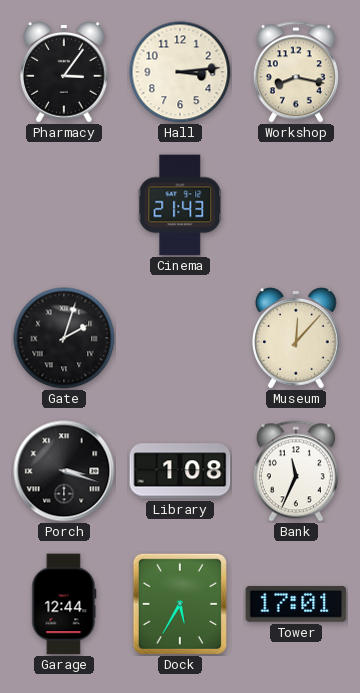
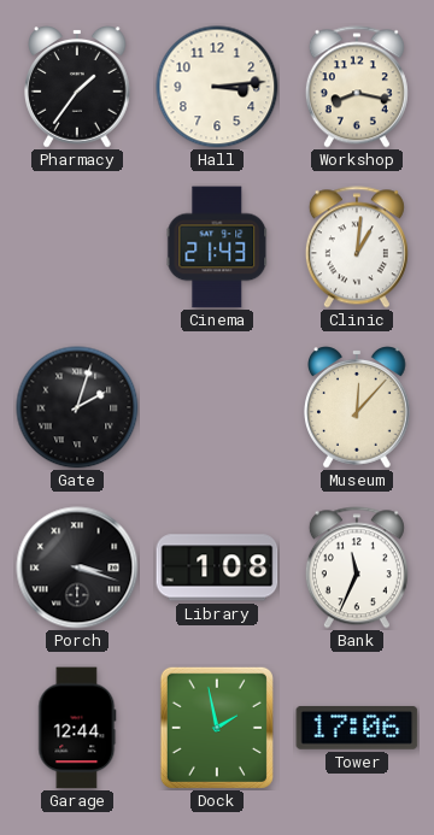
Pharmacy: 3:06 -> 1:36 (78, 87)
Clinic: none -> 1:01 (357, 247)
Dock: 5:35 -> 1:58 (217, 728)
Tower: 17:01 -> 17:06 (357, 728)
